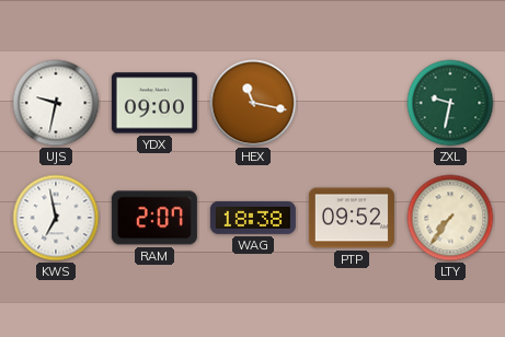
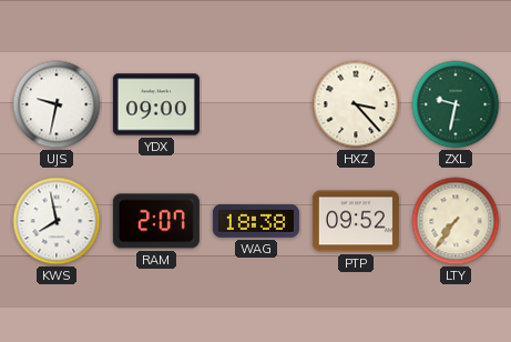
HEX: 11:17 -> none (253, 103)
HXZ: none -> 3:23 (356, 104)
KWS: 6:58 -> 7:58 (57, 221)
